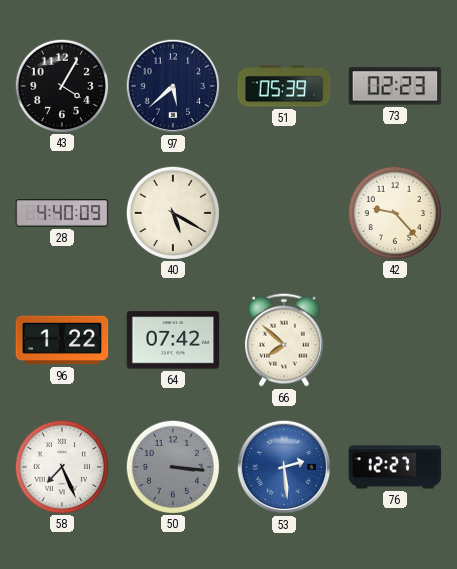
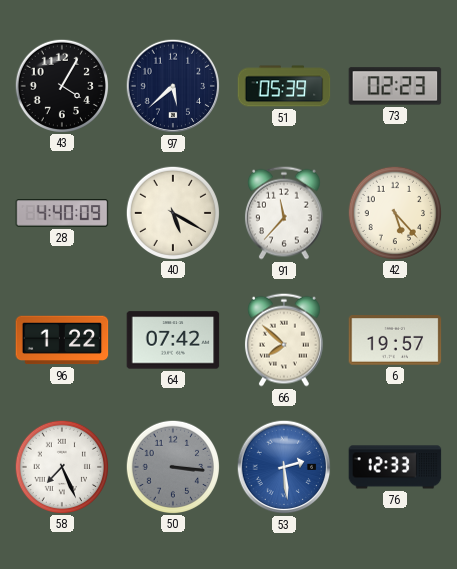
91: none -> 11:37 (284, 213)
42: 9:23 -> 5:23 (394, 212)
6: none -> 19:57 (395, 340)
76: 12:27 -> 12:33 (395, 467)
